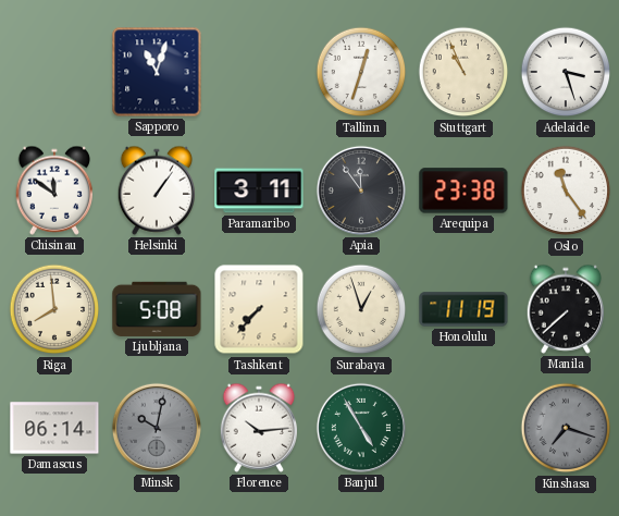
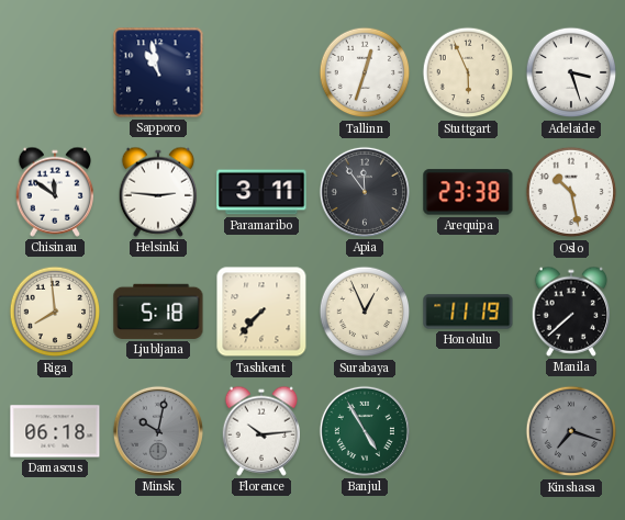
Sapporo: 11:03 -> 10:58 (158, 72)
Stuttgart: 10:56 -> 5:56 (468, 72)
Helsinki: 1:06 -> 2:46 (157, 192)
Oslo: 11:24 -> 10:28 (571, 192)
Ljubljana: 5:08 -> 5:18 (158, 312)
Surabaya: 12:57 -> 12:56 (365, 312)
Damascus: 06:14 -> 06:18 (55, 431)
